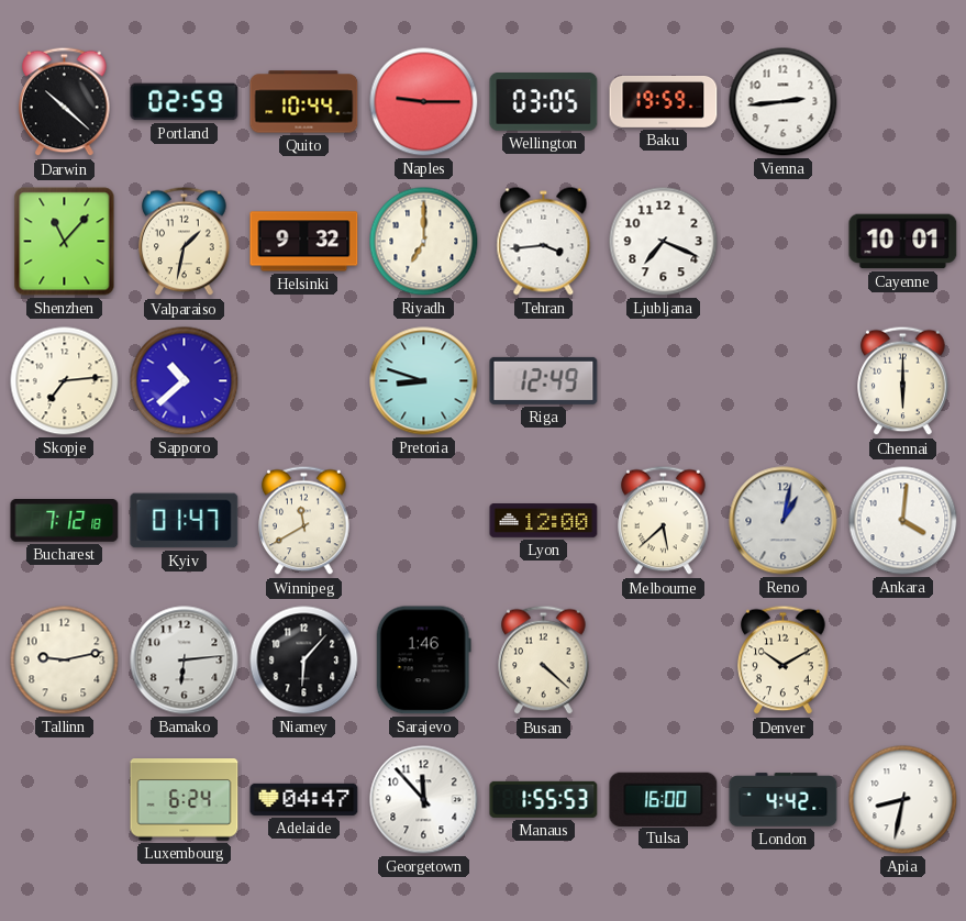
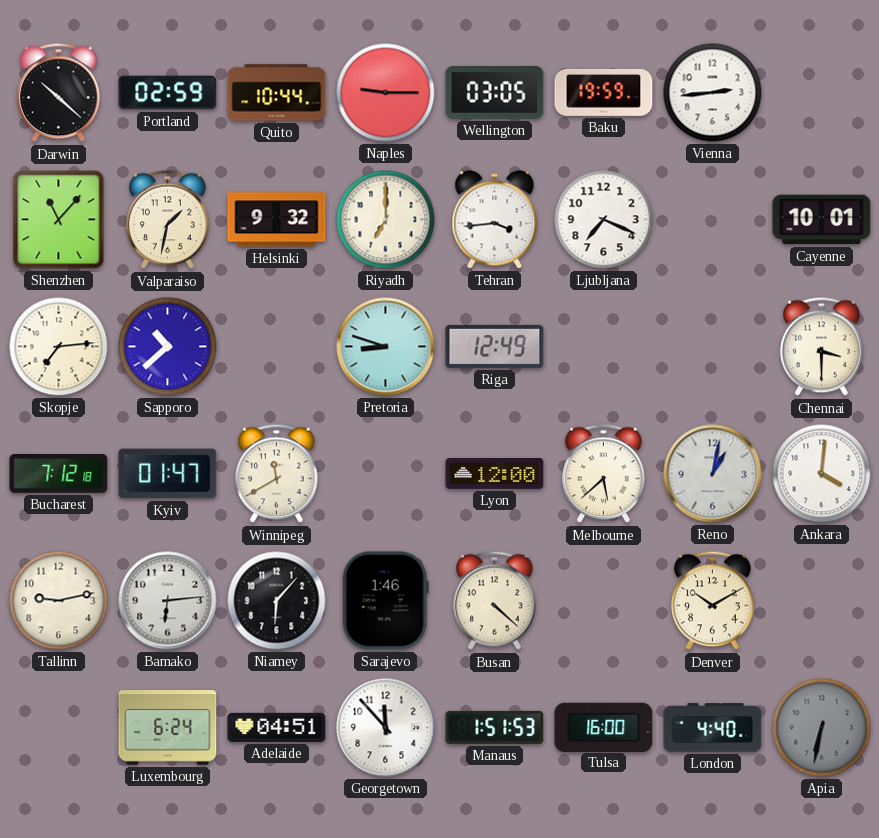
Chennai: 6:00 -> 3:30 (822, 347)
Adelaide: 04:47 -> 04:51 (277, 727)
Manaus: 1:55 -> 1:51 (495, 727)
London: 4:42 -> 4:40 (713, 728)
Apia: 8:32 -> 6:32 (822, 728)
Apia dial: white -> grey (822, 728)
